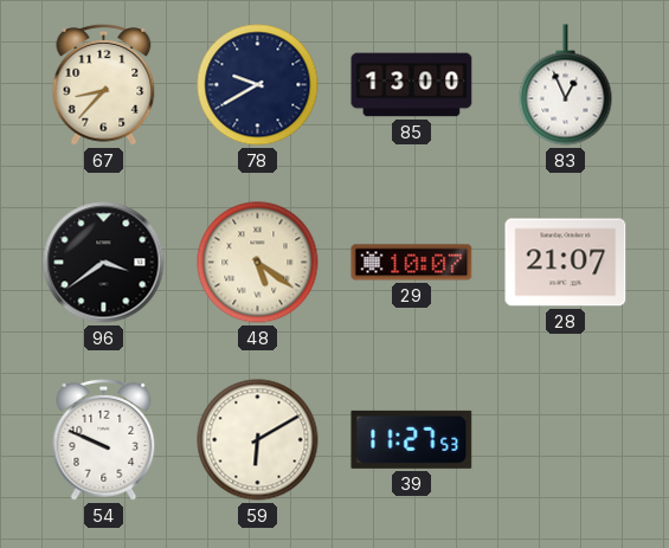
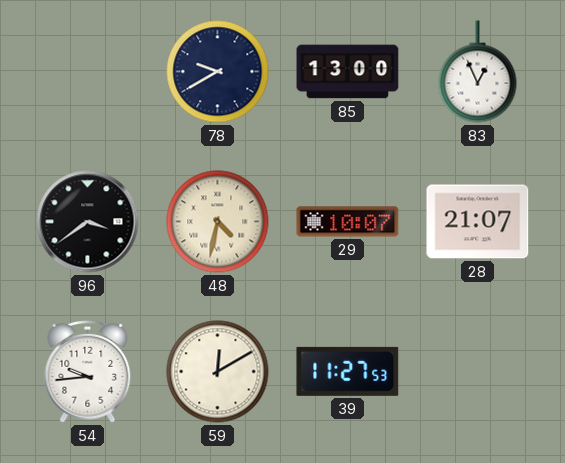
67: 8:37 -> none (104, 85)
48: 5:21 -> 4:32 (218, 222)
54: 9:49 -> 9:44 (88, 372)
59: 6:10 -> 12:10 (218, 372)
